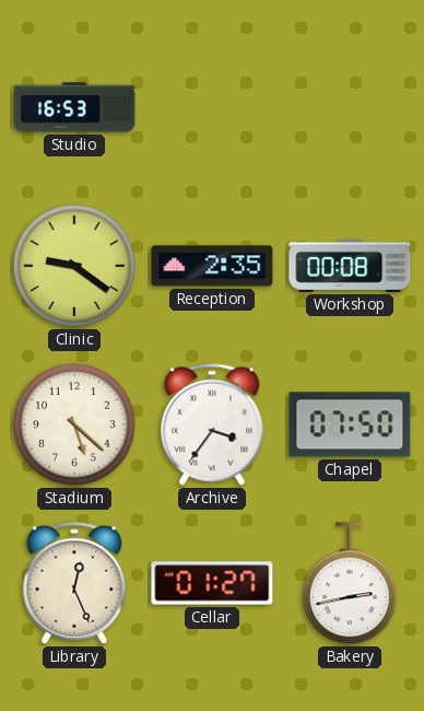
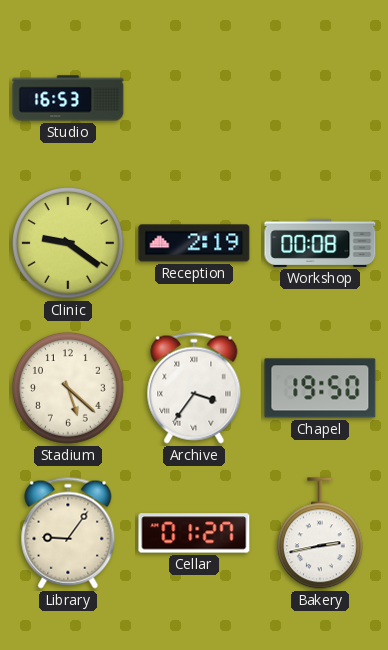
Reception: 2:35 -> 2:19 (194, 243)
Chapel: 07:50 -> 19:50 (320, 388)
Library: 12:26 -> 9:06 (68, 533)
